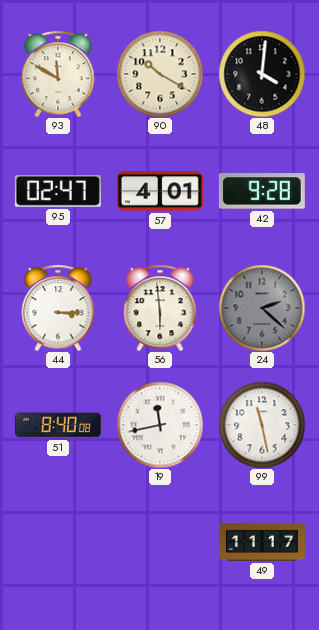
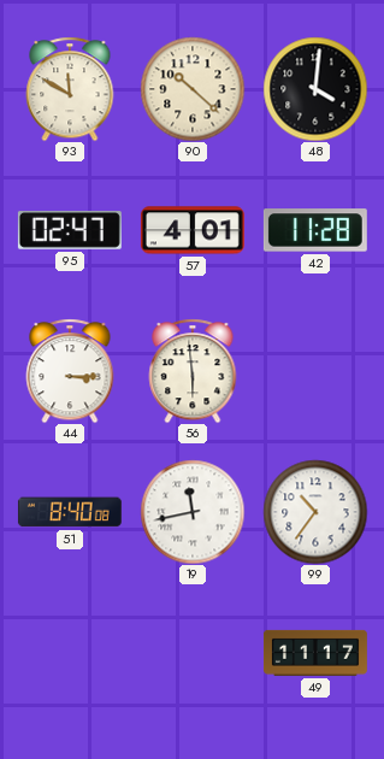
90: 10:20 -> 10:22 (193, 89)
42: 9:28 -> 11:28 (315, 230)
24: 2:22 -> none (262, 308)
99: 11:28 -> 10:36 (315, 512)
